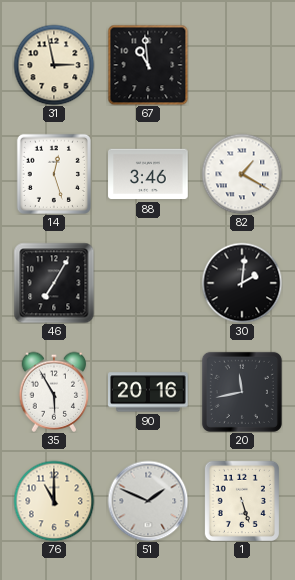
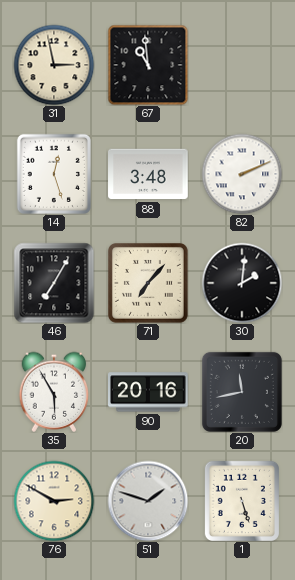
88: 3:46 -> 3:48 (148, 174)
82: 1:20 -> 2:11 (242, 174)
71: none -> 7:07 (148, 283)
76: 11:00 -> 2:50 (54, 501)
51: 1:49 -> 1:48 (148, 501)
